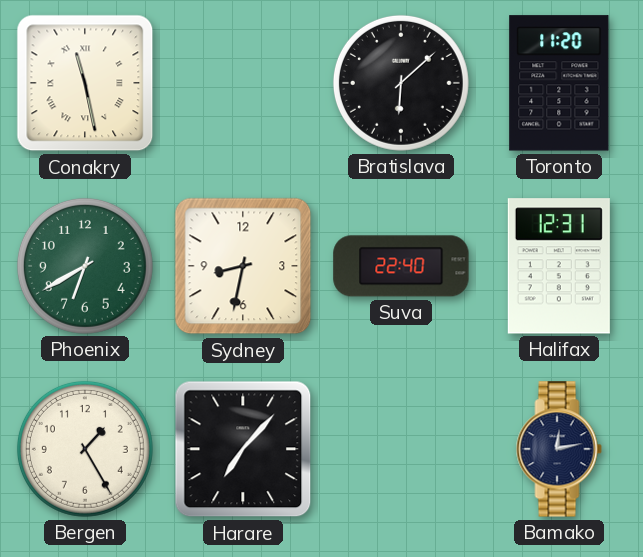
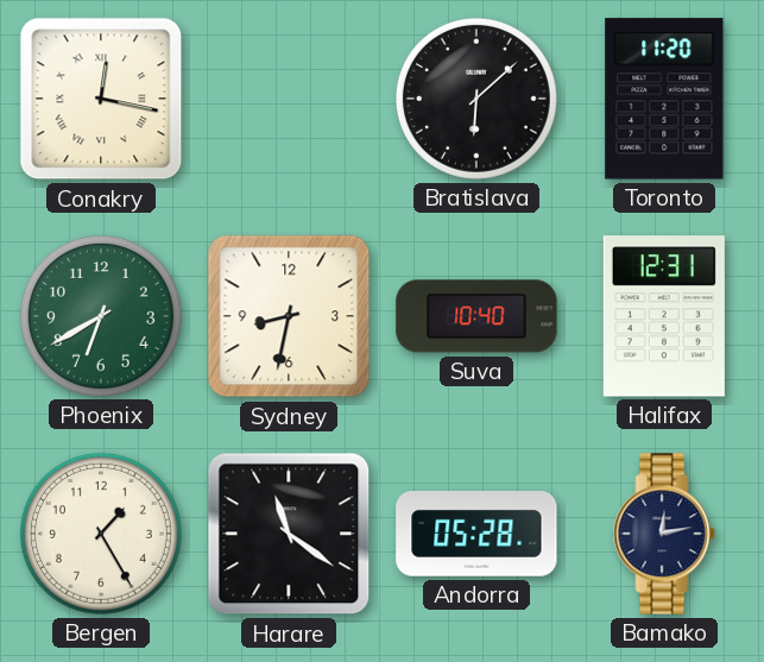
Conakry: 11:28 -> 12:17 (101, 99)
Suva: 22:40 -> 10:40 (476, 316)
Harare: 7:07 -> 11:21 (289, 534)
Andorra: none -> 05:28 (476, 535)
